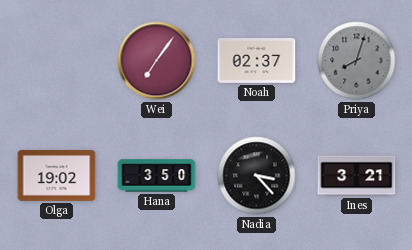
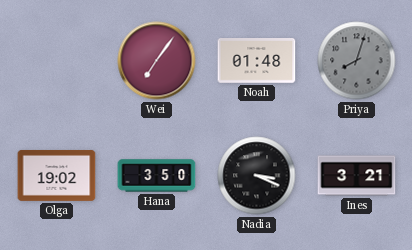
Noah: 02:37 -> 01:48 (257, 61)
Nadia: 3:23 -> 3:19 (257, 176)
